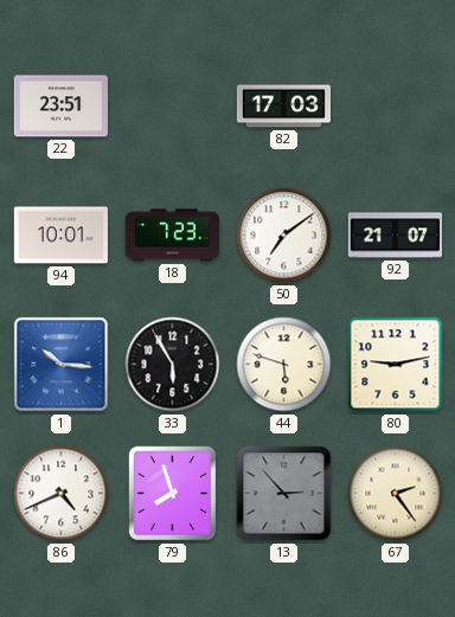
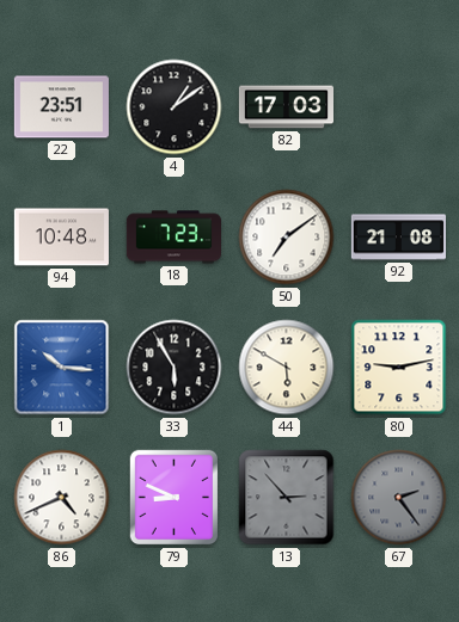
4: none -> 1:09 (175, 107)
94: 10:01 -> 10:48 (61, 238)
92: 21:07 -> 21:08 (398, 238)
44: 5:48 -> 5:50 (287, 368)
79: 7:57 -> 8:49 (175, 498)
67 dial: cream -> grey (399, 498)
